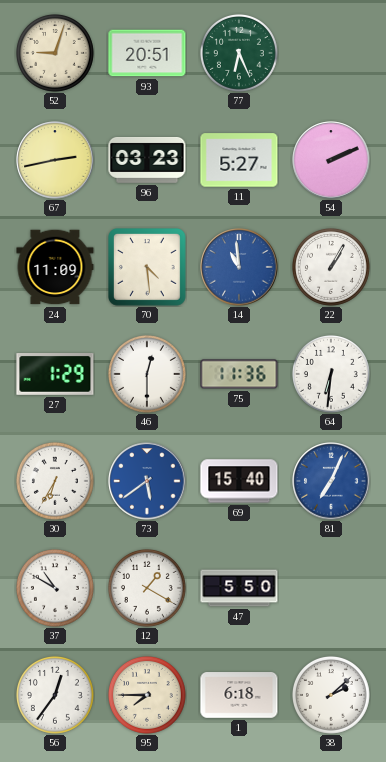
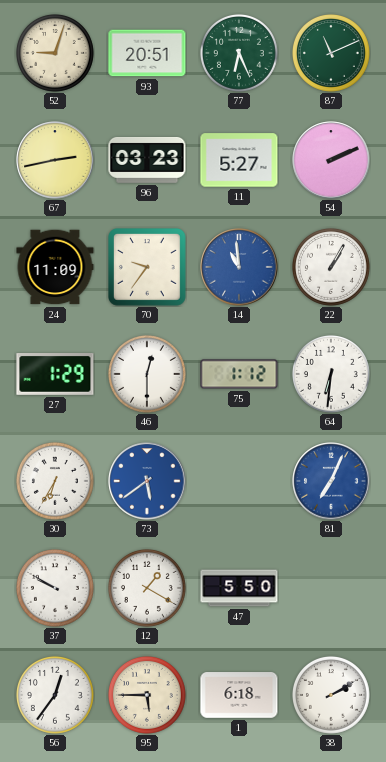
87: none -> 11:11 (331, 53)
70: 4:29 -> 9:36 (148, 268)
75: 11:36 -> 1:12 (239, 374)
69: 15:40 -> none (239, 481)
37: 10:50 -> 9:50 (55, 588)
95: 7:45 -> 5:45 (147, 695)
38: 2:08 -> 2:10 (331, 695)
